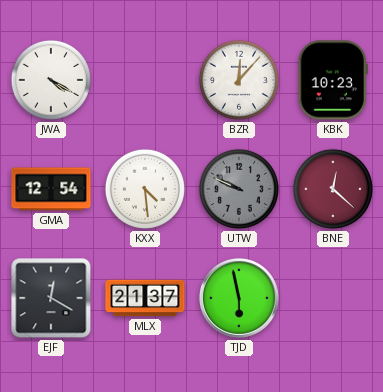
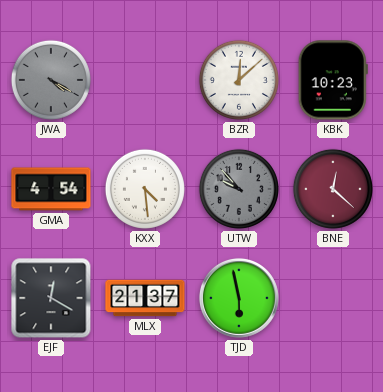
JWA dial: white -> grey (51, 80)
BZR: 12:07 -> 12:08 (239, 80)
GMA: 12:54 -> 4:54 (51, 189)
UTW: 9:49 -> 9:53 (239, 189)
